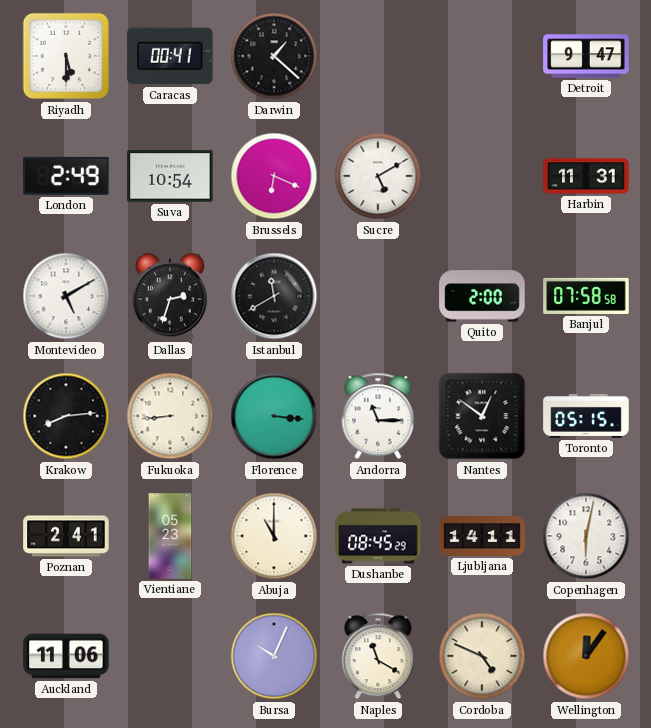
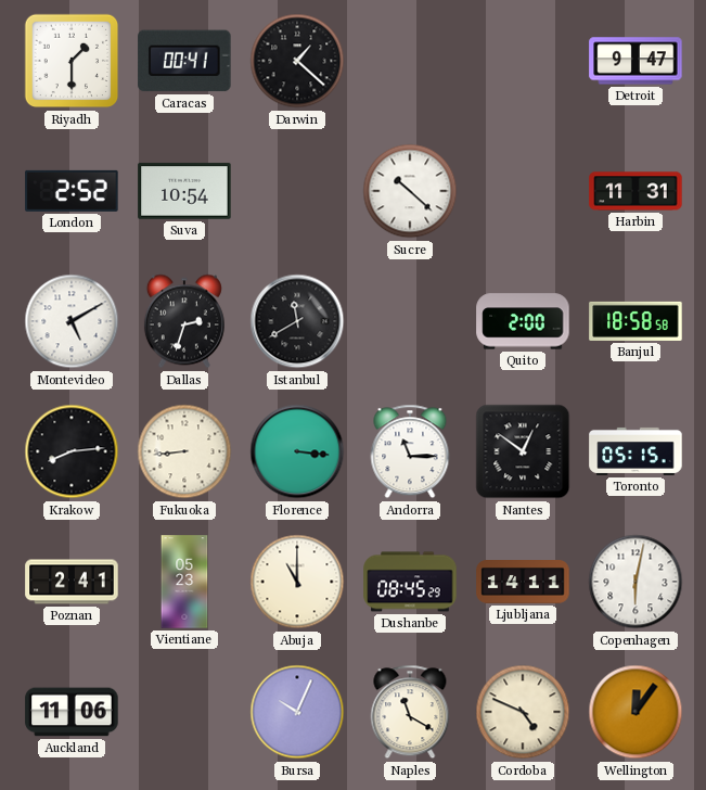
Riyadh: 5:30 -> 1:30 (72, 61)
London: 2:49 -> 2:52 (72, 191)
Brussels: 6:19 -> none (274, 176)
Sucre: 5:10 -> 10:22 (410, 191)
Banjul: 07:58 -> 18:58 (636, 321)
